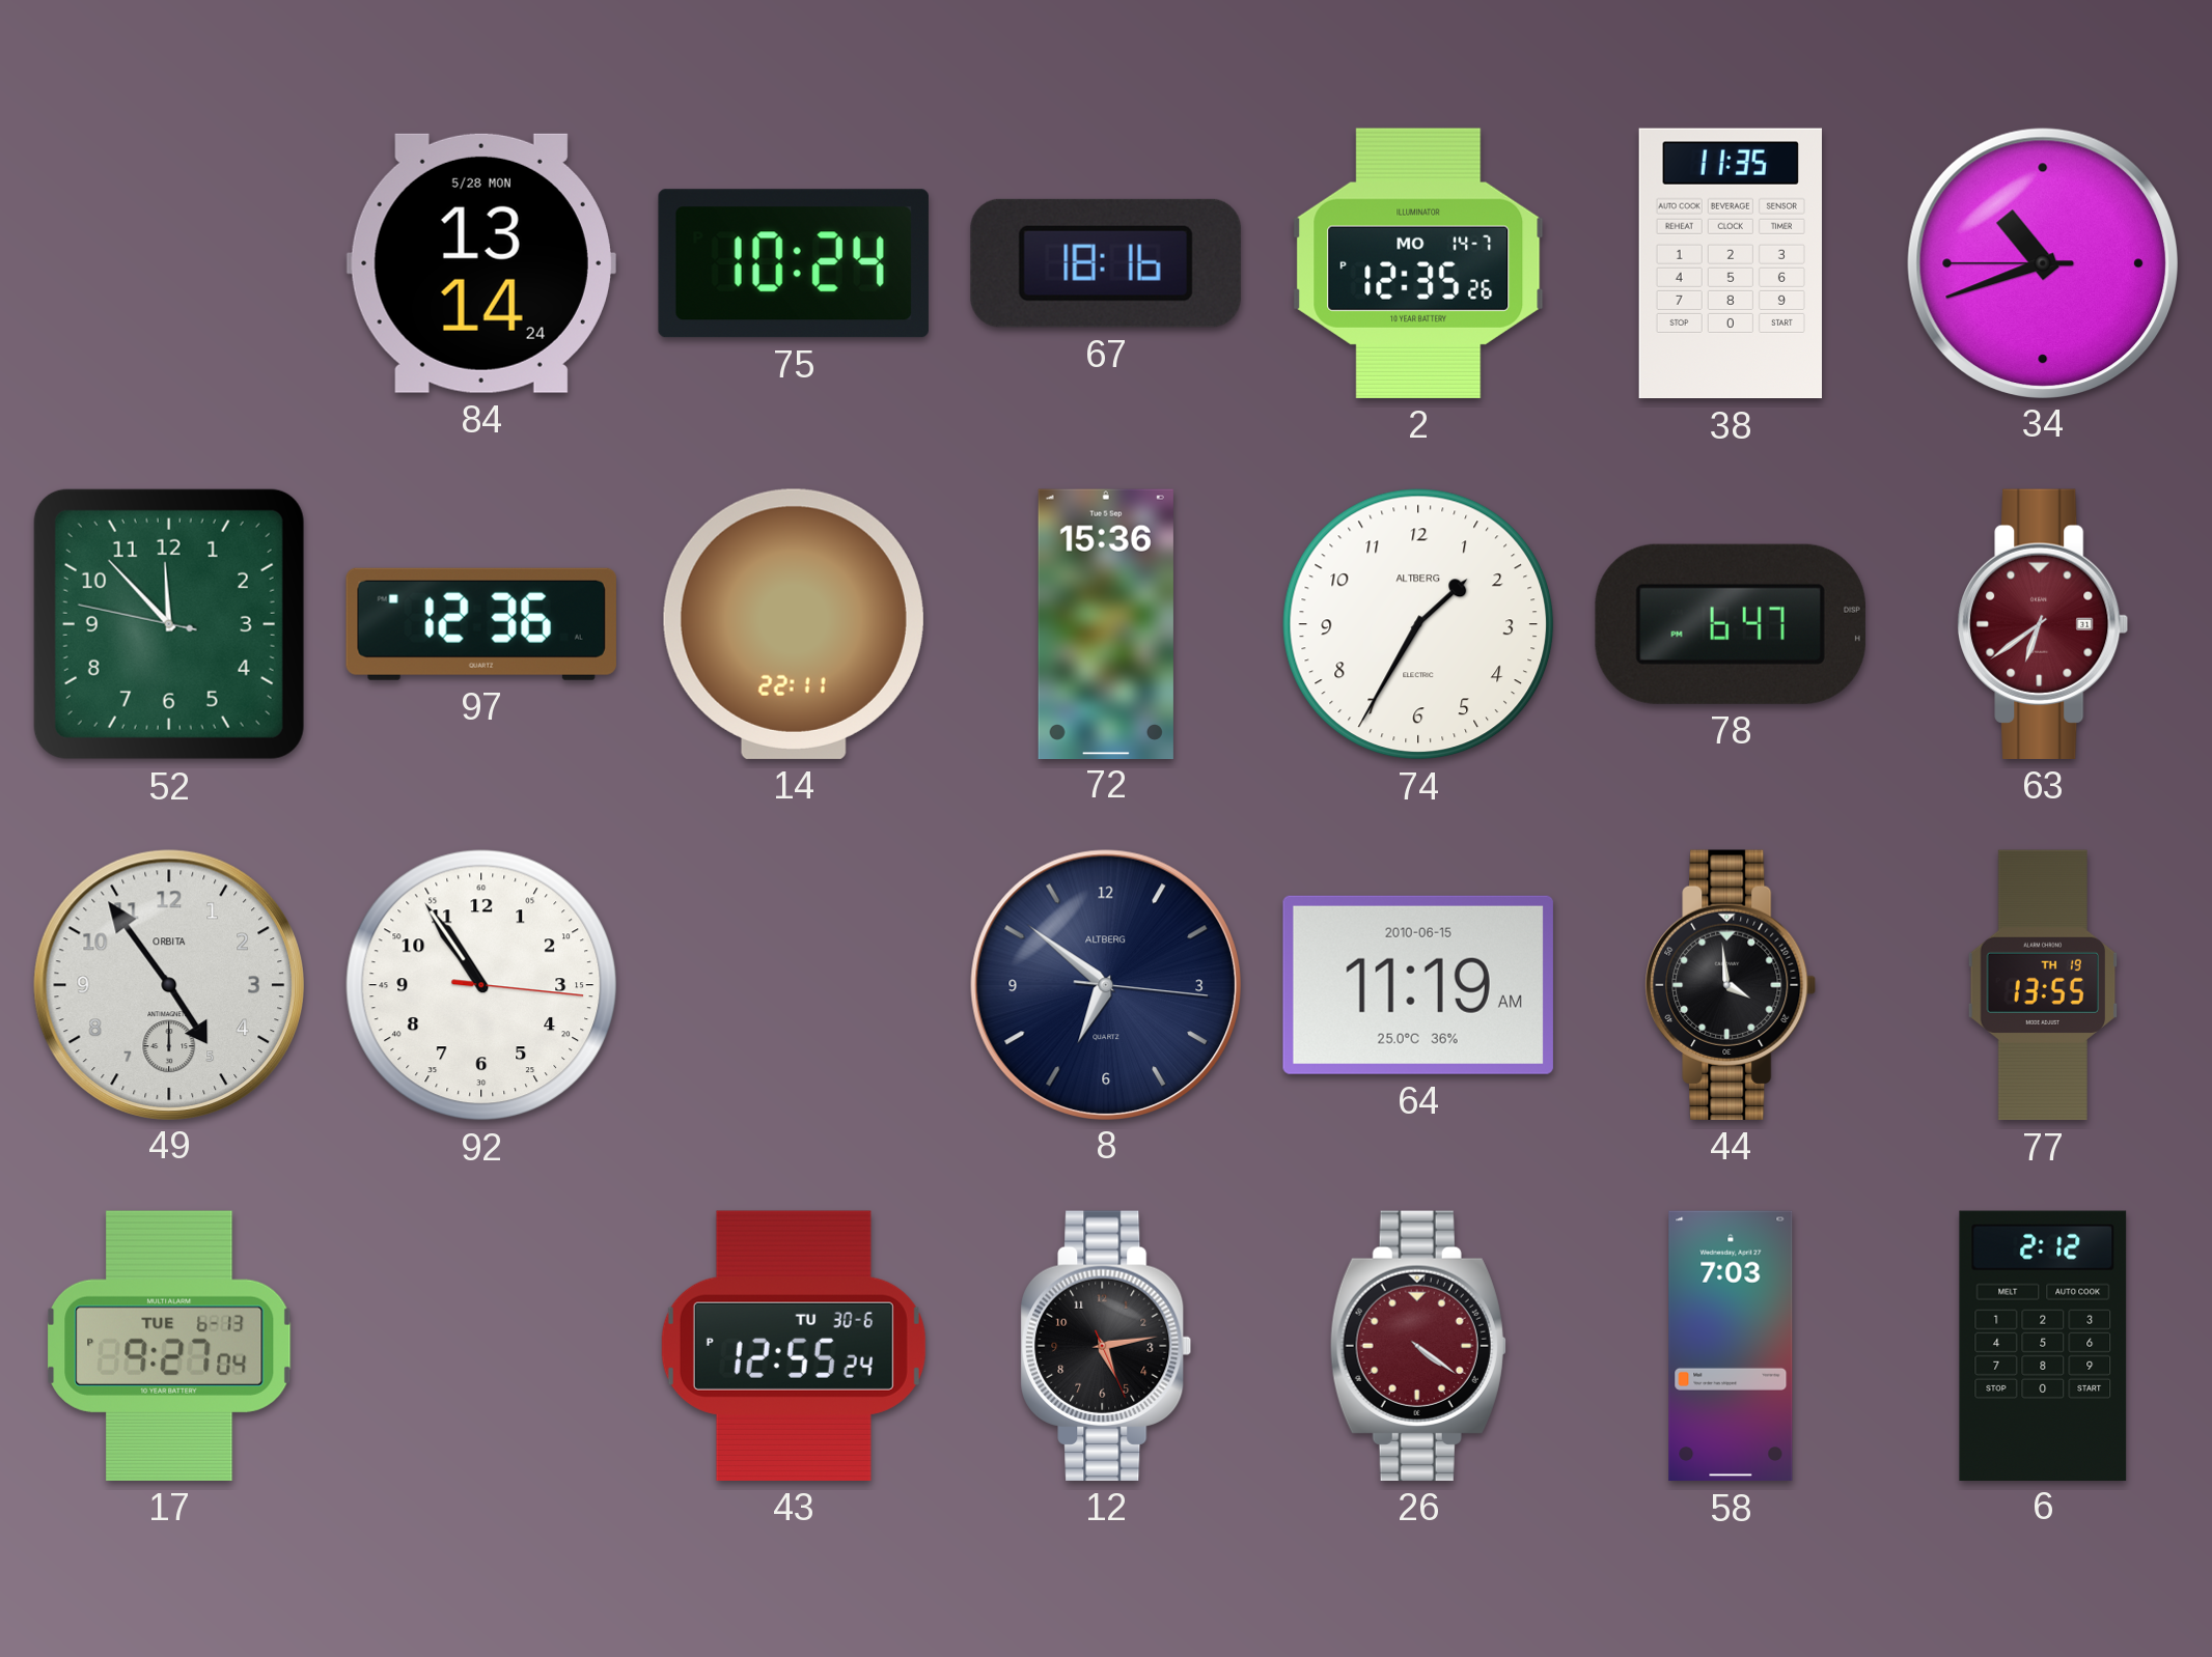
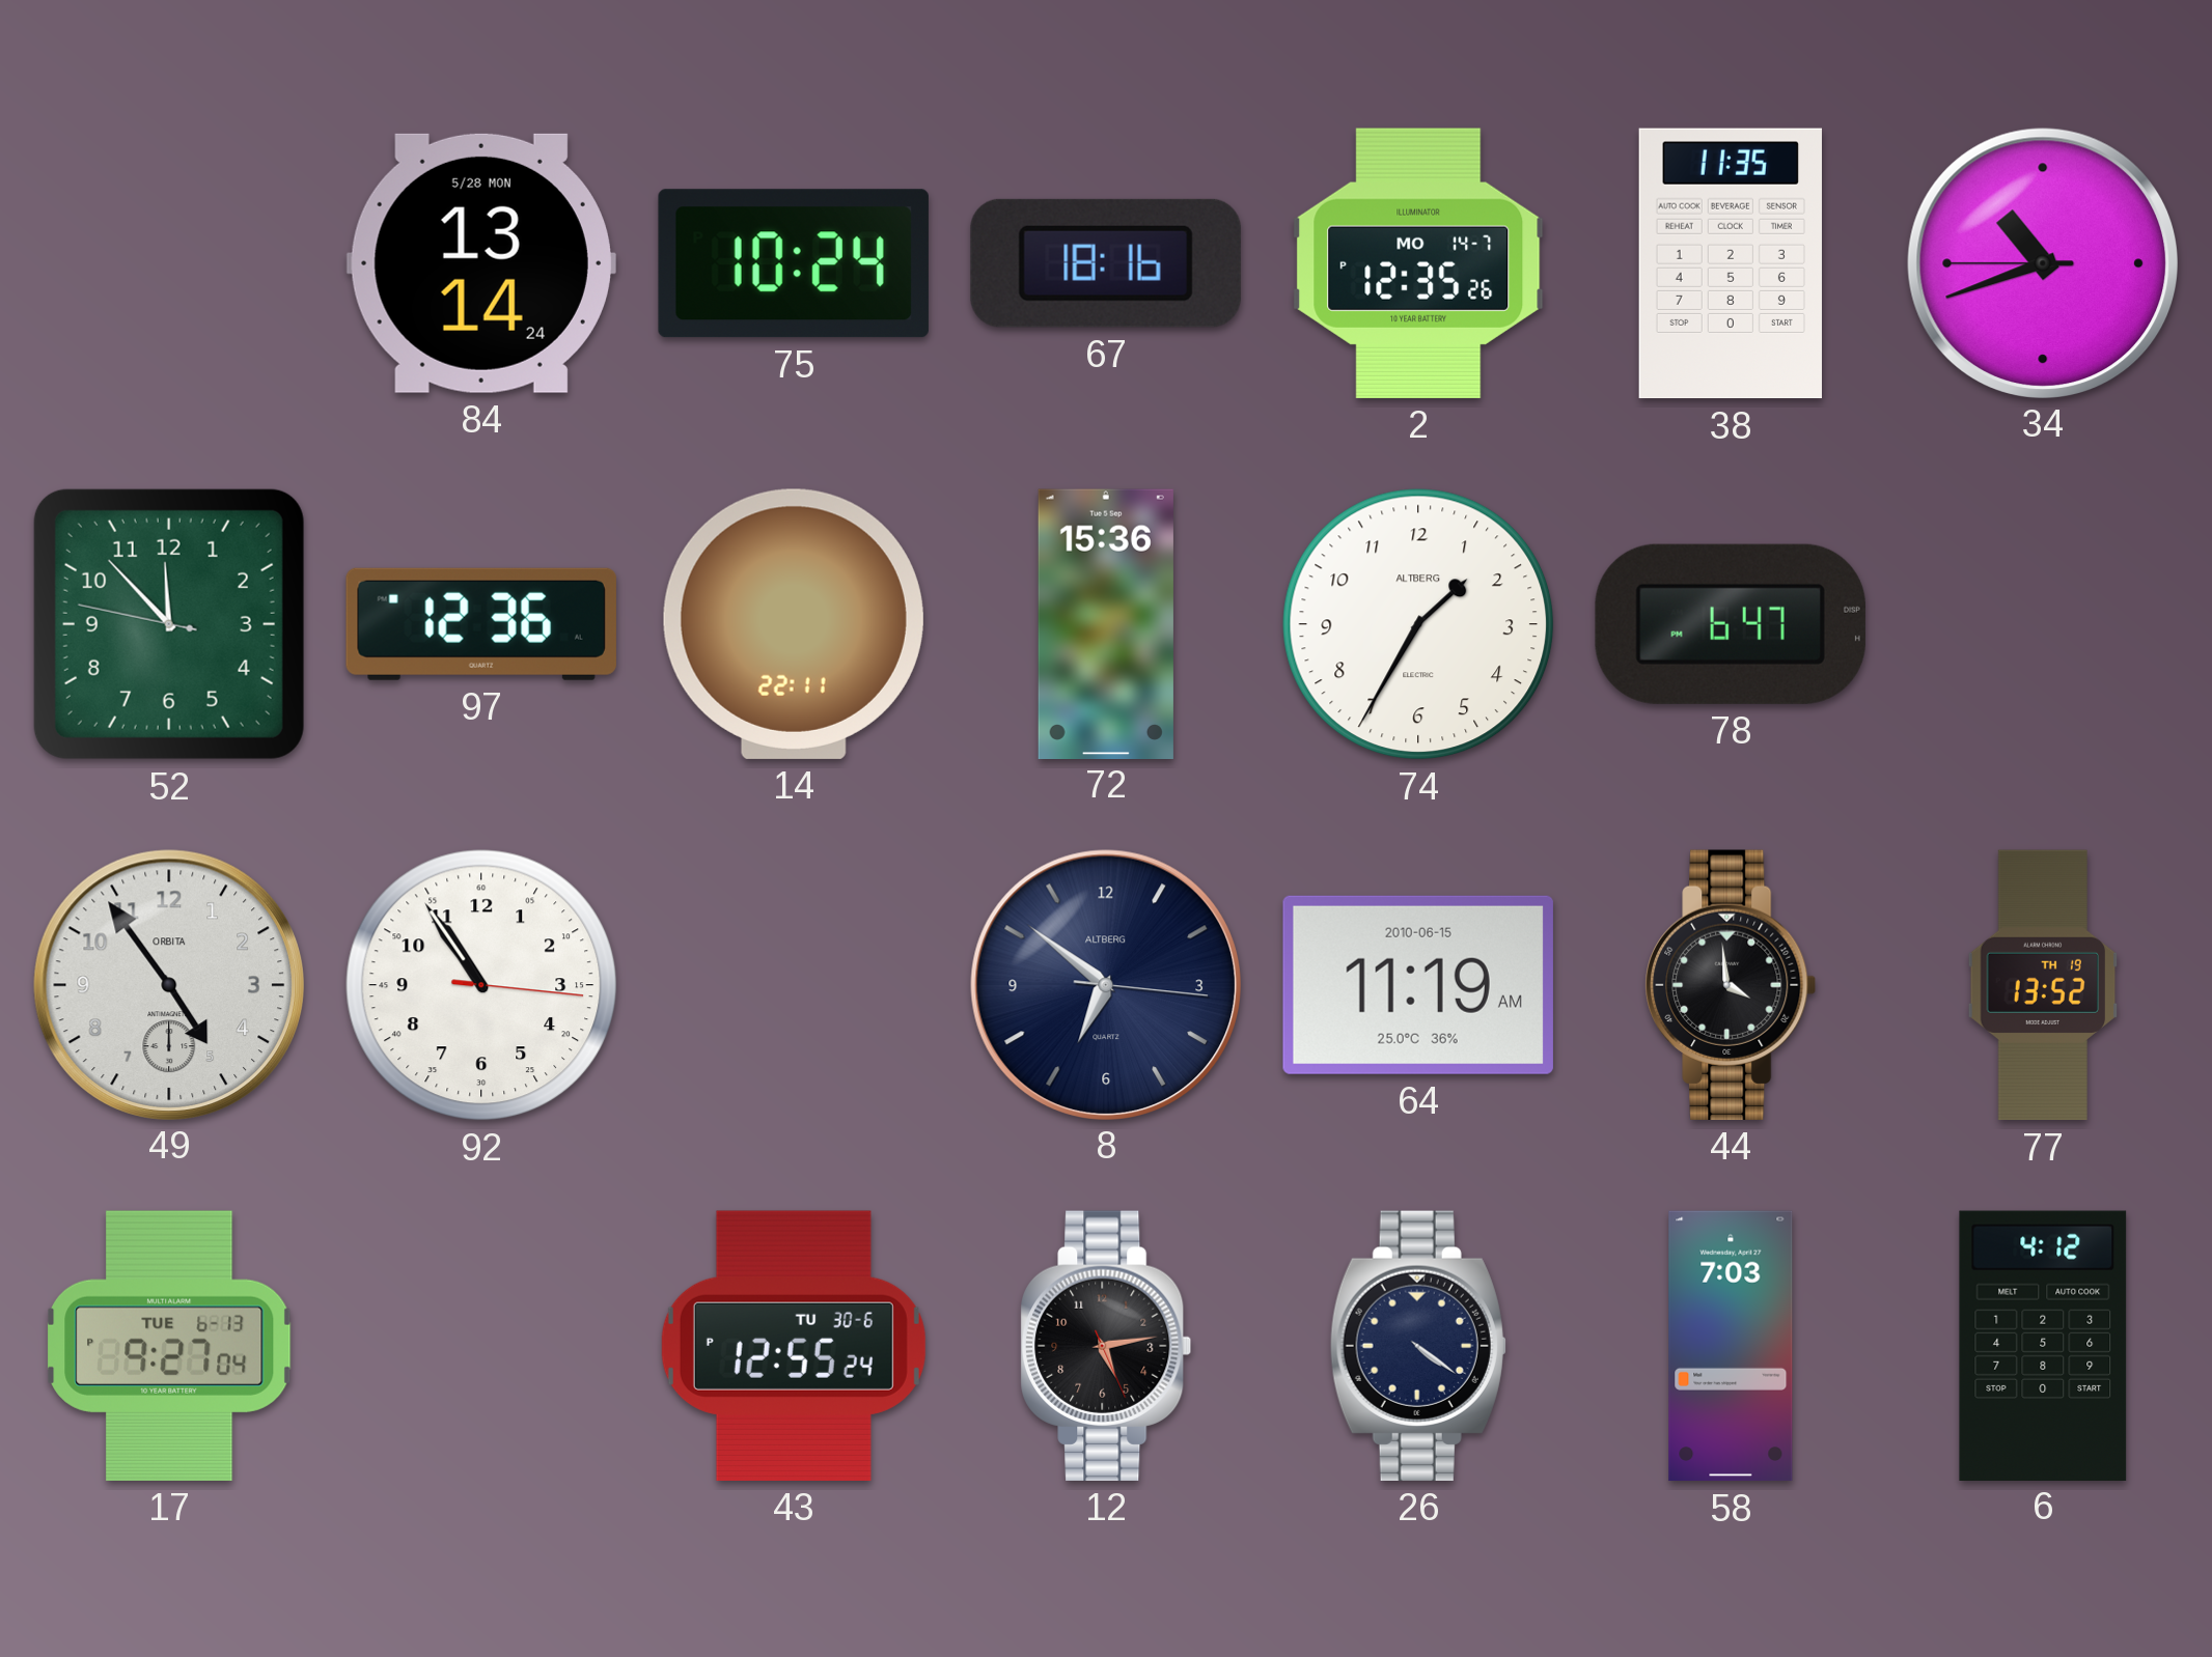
63: 6:39 -> none (2043, 624)
77: 13:55 -> 13:52 (2043, 985)
26 dial: burgundy -> navy (1418, 1346)
6: 2:12 -> 4:12 (2043, 1345)
